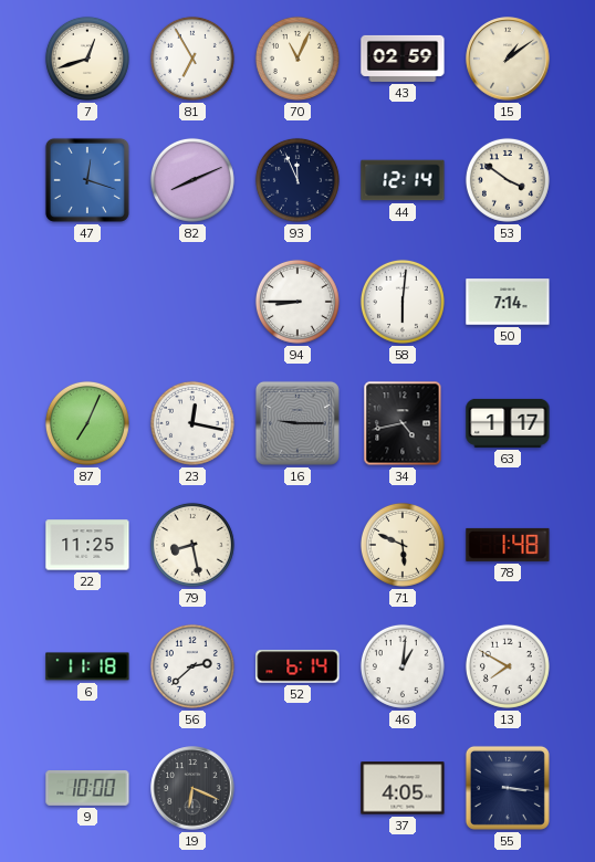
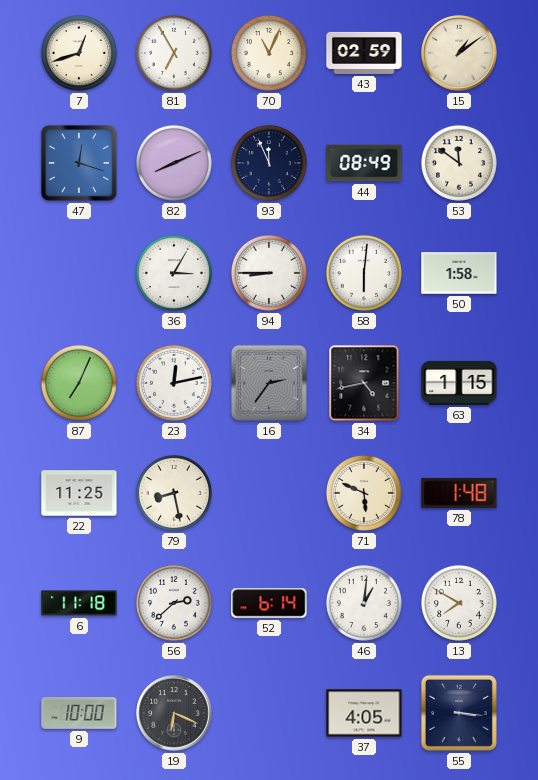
44: 12:14 -> 08:49 (364, 163)
53: 3:51 -> 11:51 (459, 163)
36: none -> 3:05 (174, 273)
50: 7:14 -> 1:58 (459, 273)
23: 12:17 -> 12:13 (174, 383)
16: 9:15 -> 2:36 (269, 383)
63: 1:17 -> 1:15 (459, 383)
